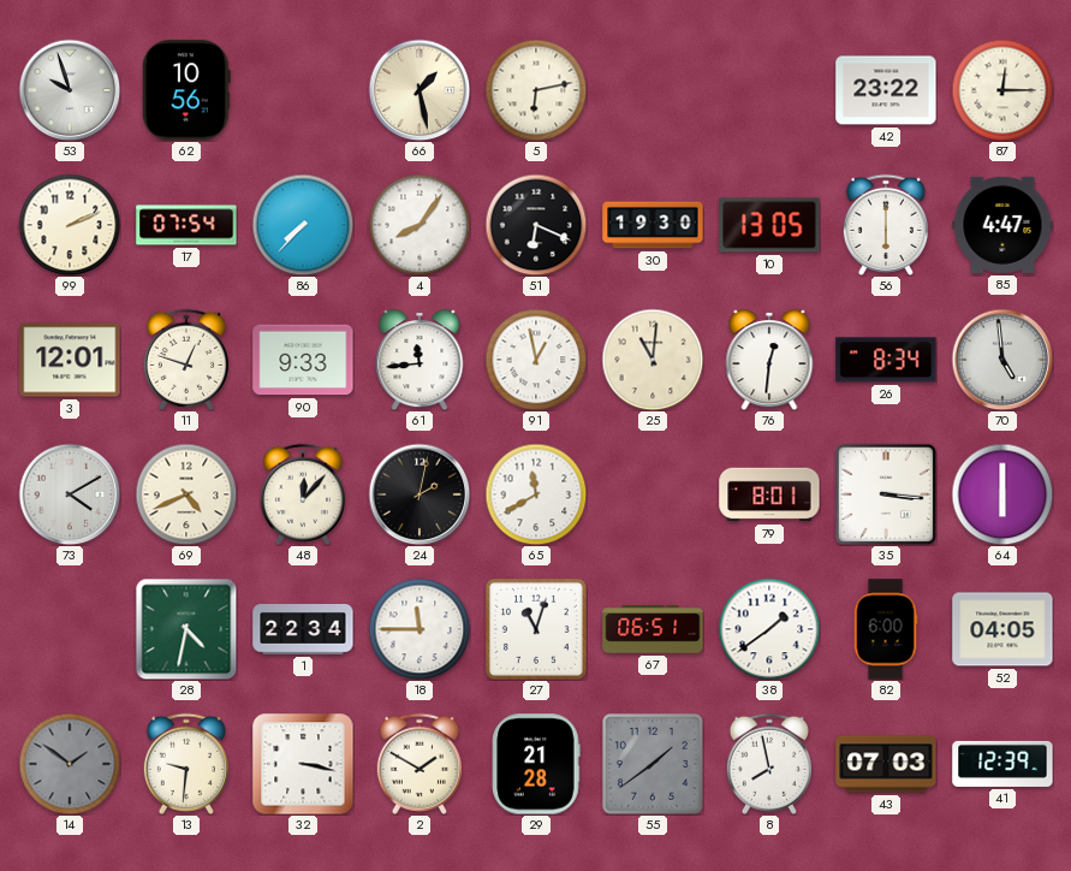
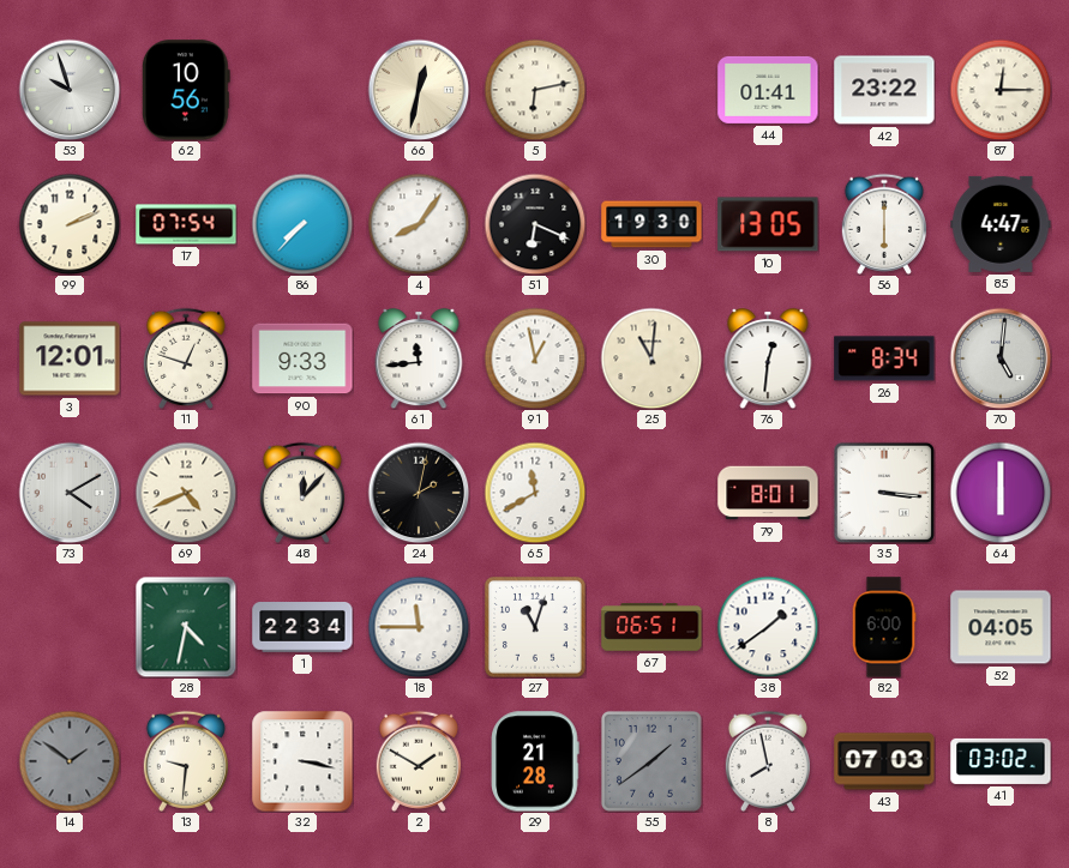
66: 1:28 -> 12:32 (419, 90)
44: none -> 01:41 (768, 90)
70: 4:59 -> 5:01 (1001, 358)
41: 12:39 -> 03:02 (1001, 761)
